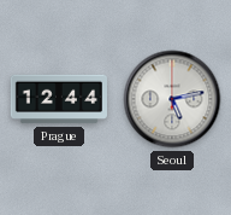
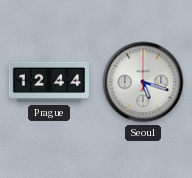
Seoul: 5:13 -> 5:18 (143, 82)
